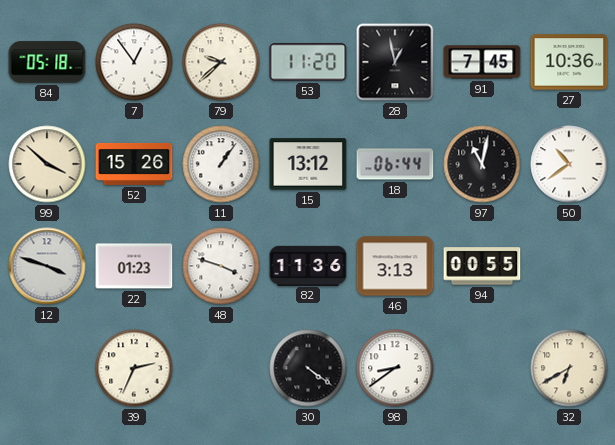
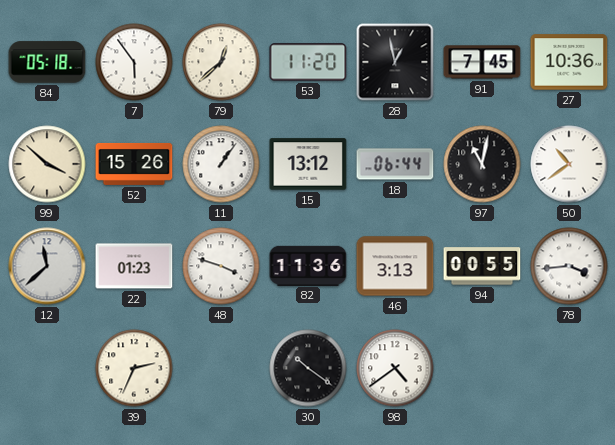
7: 12:54 -> 5:54 (134, 62)
79: 9:38 -> 12:38 (221, 62)
12: 3:48 -> 11:38 (47, 266)
78: none -> 3:44 (569, 266)
30: 4:21 -> 10:21 (308, 368)
98: 8:39 -> 4:39 (395, 368)
32: 6:40 -> none (569, 368)
